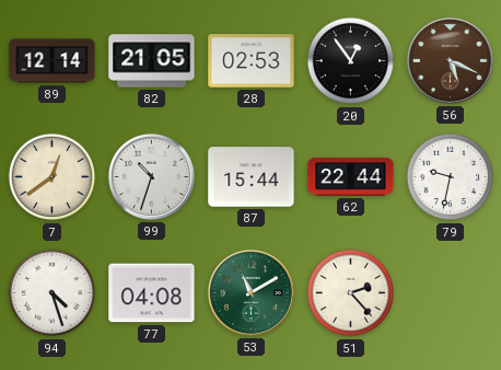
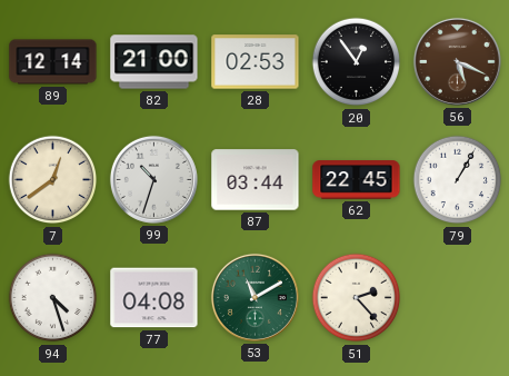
82: 21:05 -> 21:00 (154, 62)
87: 15:44 -> 03:44 (256, 180)
62: 22:44 -> 22:45 (357, 180)
79: 9:32 -> 1:05 (458, 180)
